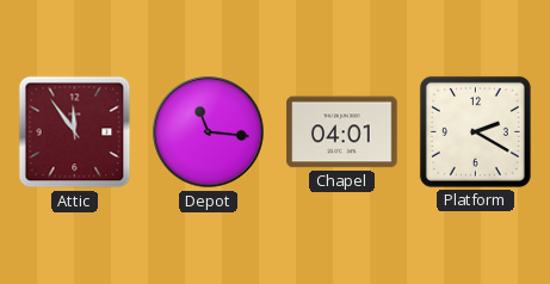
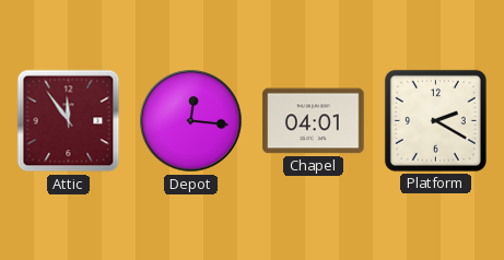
Depot: 11:16 -> 12:16 (191, 121)
